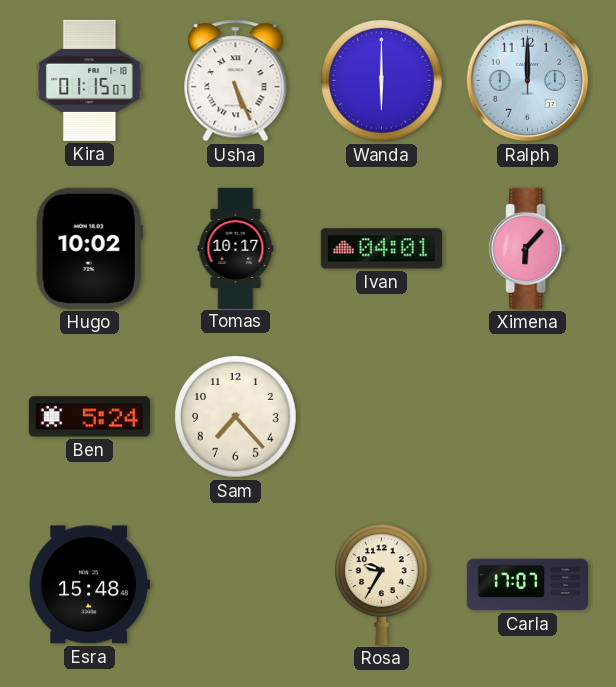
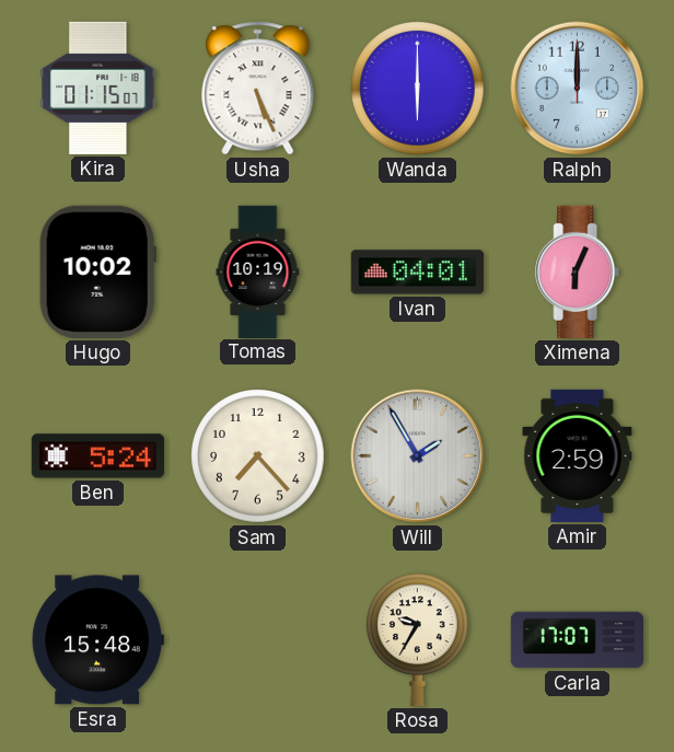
Tomas: 10:17 -> 10:19 (258, 271)
Ximena: 6:07 -> 6:04 (578, 271)
Will: none -> 1:55 (418, 456)
Amir: none -> 2:59 (578, 455)
